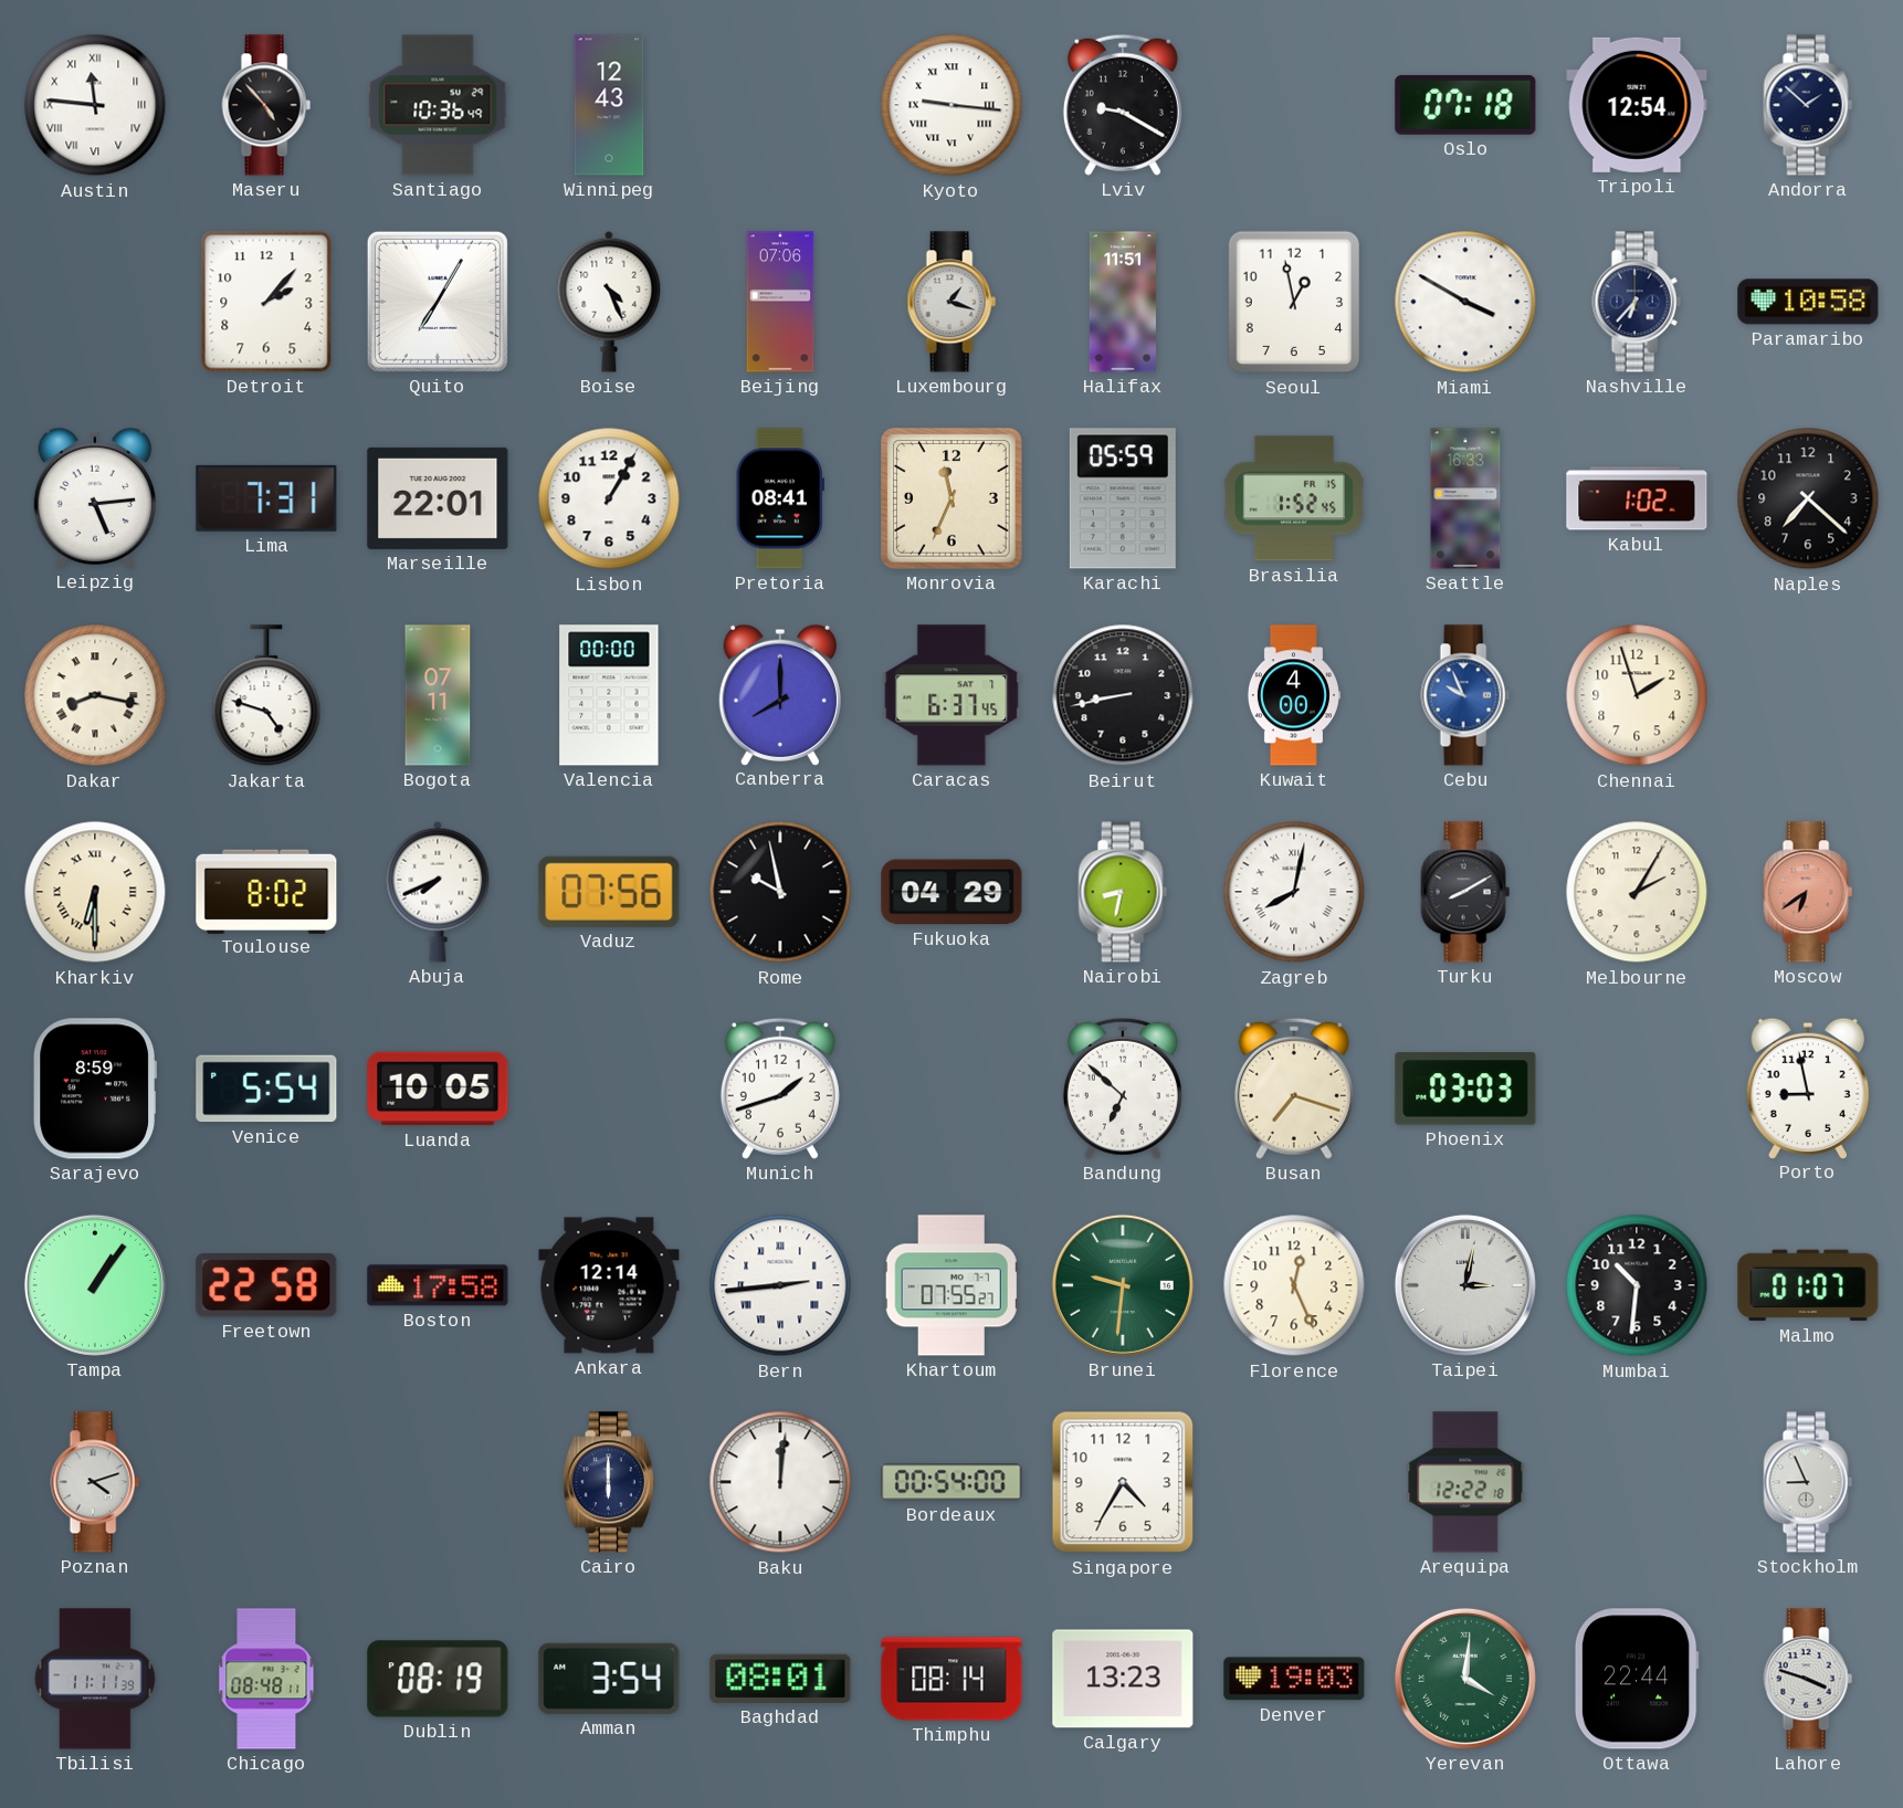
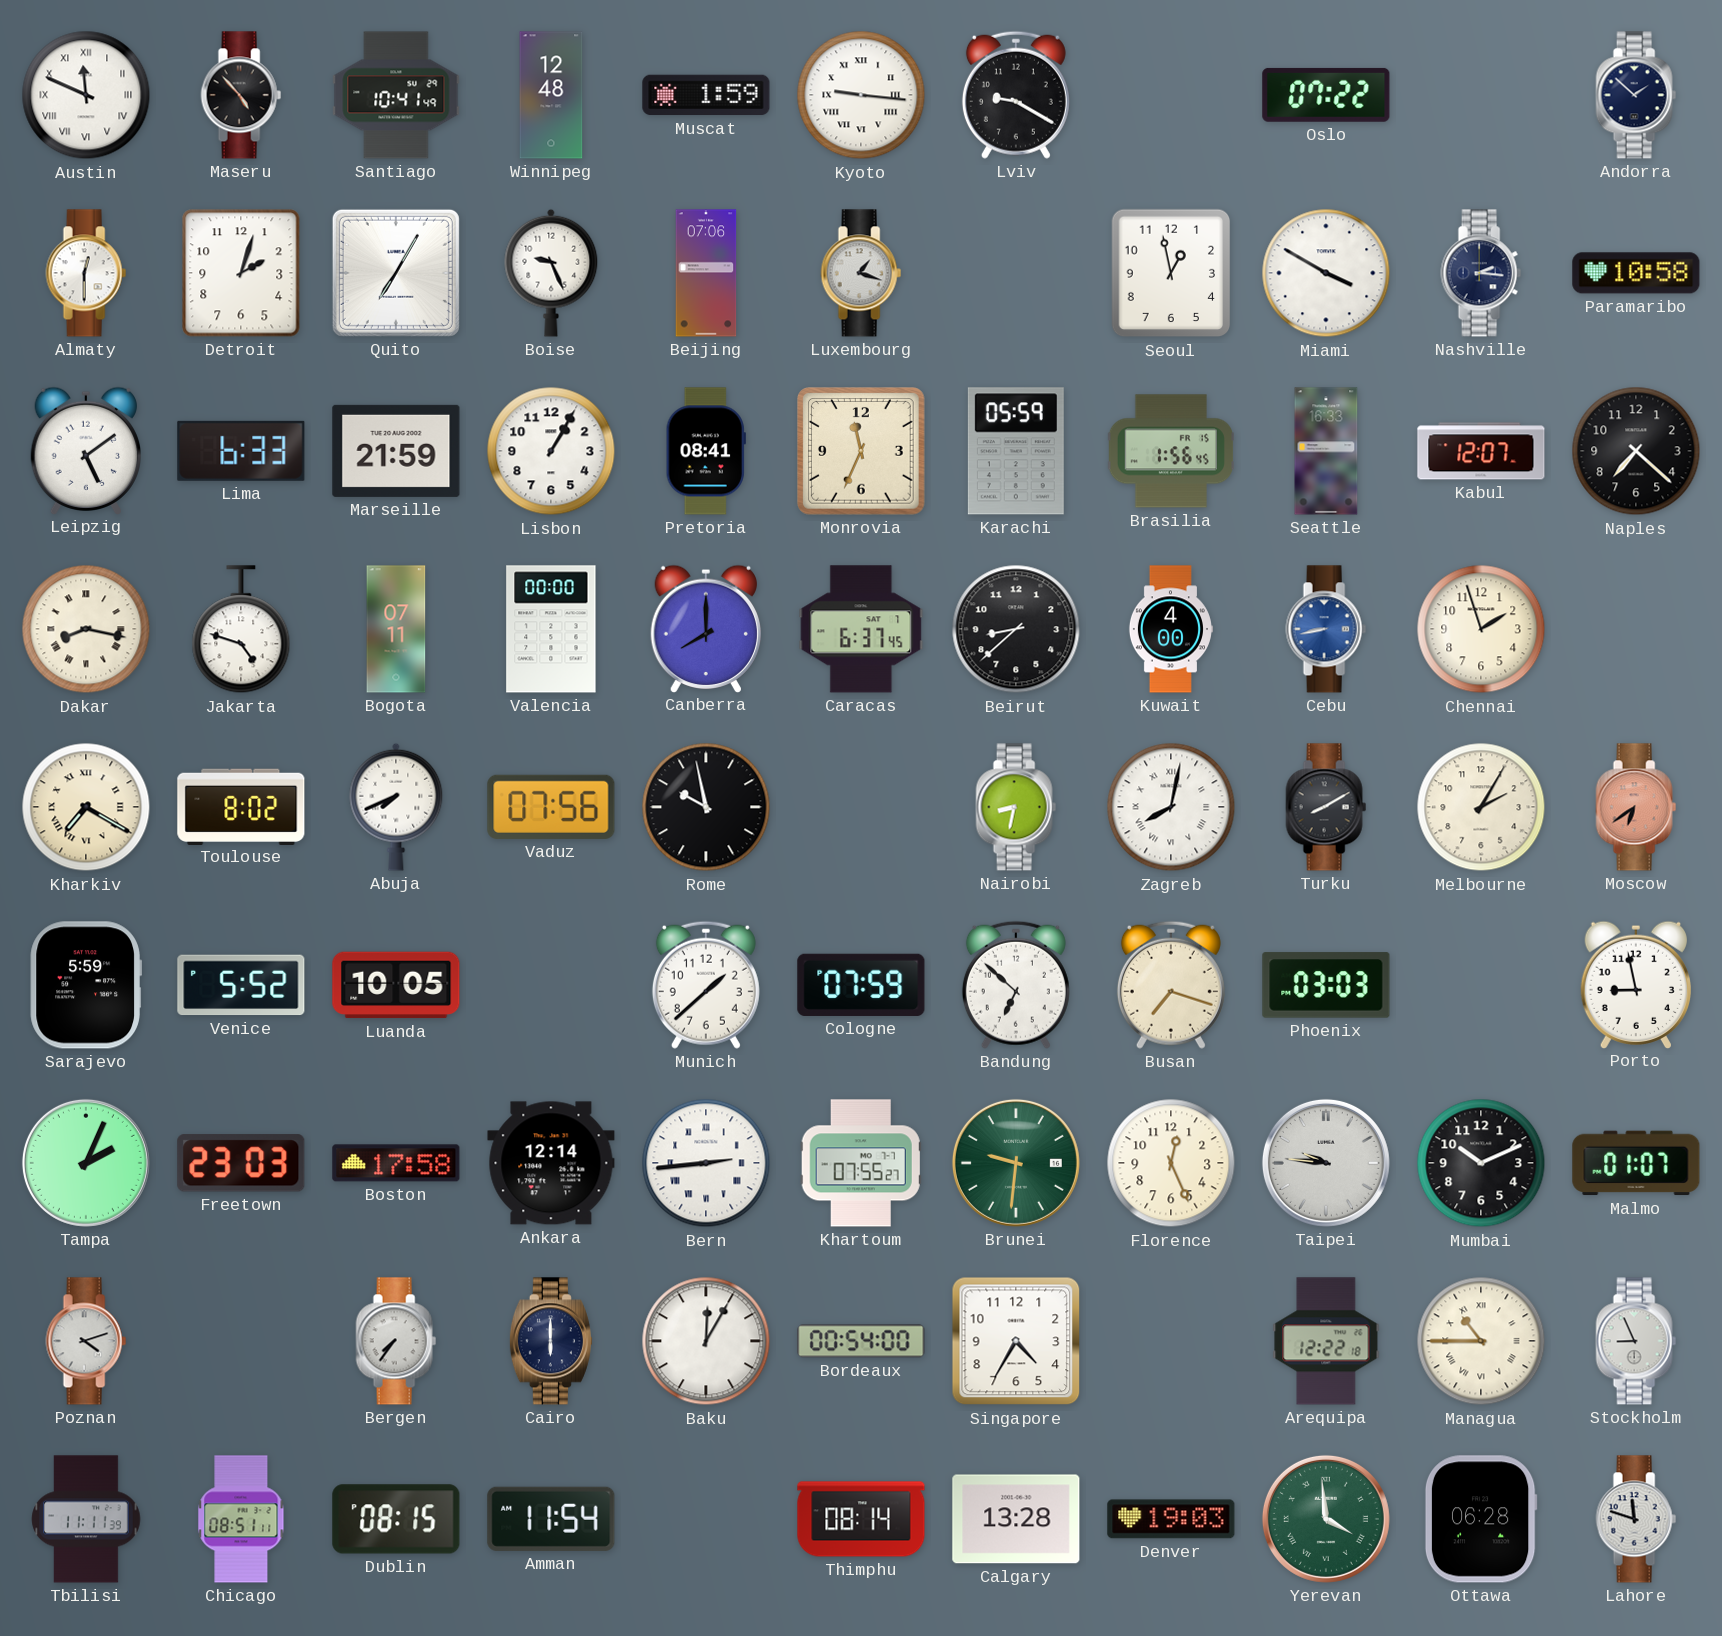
Austin: 11:46 -> 11:49 (86, 95)
Santiago: 10:36 -> 10:41 (396, 95)
Winnipeg: 12:43 -> 12:48 (551, 95)
Muscat: none -> 1:59 (706, 95)
Oslo: 07:18 -> 07:22 (1326, 95)
Tripoli: 12:54 -> none (1637, 105)
Almaty: none -> 12:30 (86, 273)
Detroit: 2:07 -> 2:03 (241, 273)
Boise: 4:26 -> 9:26 (551, 273)
Halifax: 11:51 -> none (1123, 302)
Nashville: 6:37 -> 2:16 (1481, 273)
Leipzig: 5:14 -> 5:09 (85, 450)
Lima: 7:31 -> 6:33 (241, 451)
Marseille: 22:01 -> 21:59 (396, 451)
Brasilia: 1:52 -> 1:56 (1171, 451)
Kabul: 1:02 -> 12:07 (1481, 451)
Beirut: 8:43 -> 8:38 (1016, 629)
Cebu: 9:56 -> 8:43 (1326, 629)
Kharkiv: 6:30 -> 7:20 (86, 807)
Fukuoka: 04:29 -> none (951, 892)
Sarajevo: 8:59 -> 5:59 (86, 985)
Venice: 5:54 -> 5:52 (241, 985)
Munich: 1:42 -> 1:38 (706, 985)
Cologne: none -> 07:59 (861, 985)
Tampa: 1:06 -> 2:04 (86, 1163)
Freetown: 22:58 -> 23:03 (241, 1163)
Taipei: 3:02 -> 9:46 (1326, 1163)
Mumbai: 10:31 -> 10:11 (1481, 1163)
Bergen: none -> 7:36 (396, 1341)
Baku: 12:01 -> 12:05 (706, 1341)
Managua: none -> 10:45 (1481, 1341)
Chicago: 08:48 -> 08:51 (241, 1519)
Dublin: 08:19 -> 08:15 (396, 1519)
Amman: 3:54 -> 11:54 (551, 1519)
Baghdad: 08:01 -> none (780, 1679)
Calgary: 13:23 -> 13:28 (1016, 1519)
Yerevan: 4:01 -> 3:59 (1326, 1519)
Ottawa: 22:44 -> 06:28 (1481, 1519)
Lahore: 3:48 -> 11:48 (1636, 1519)
